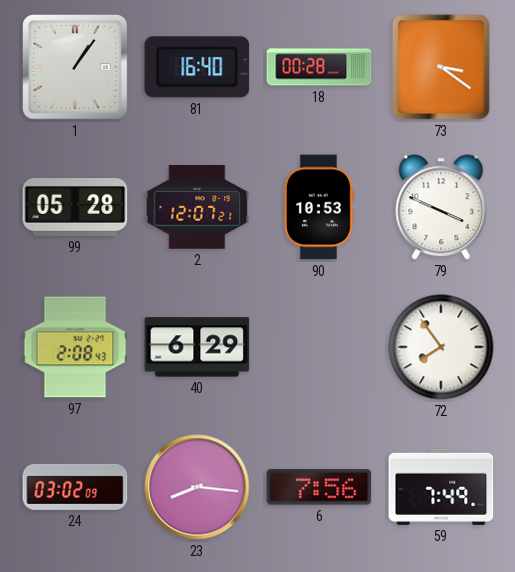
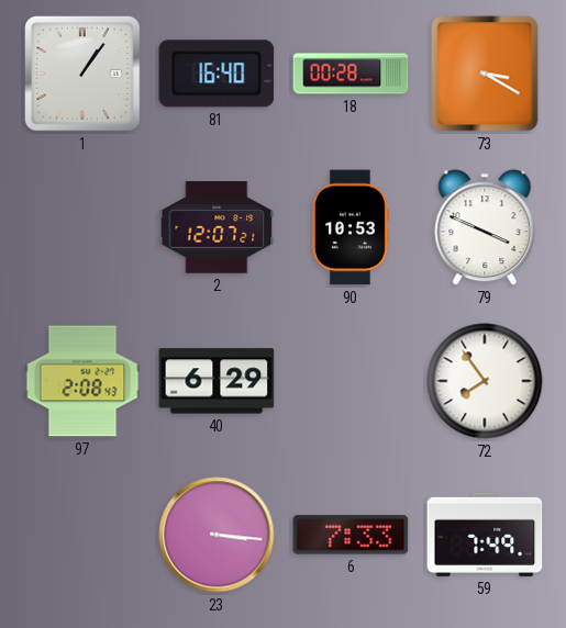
73: 3:21 -> 3:20 (485, 74)
99: 05:28 -> none (75, 208)
24: 03:02 -> none (75, 487)
23: 8:16 -> 3:16 (217, 535)
6: 7:56 -> 7:33 (351, 535)
